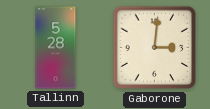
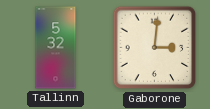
Tallinn: 5:28 -> 5:32 (56, 48)
